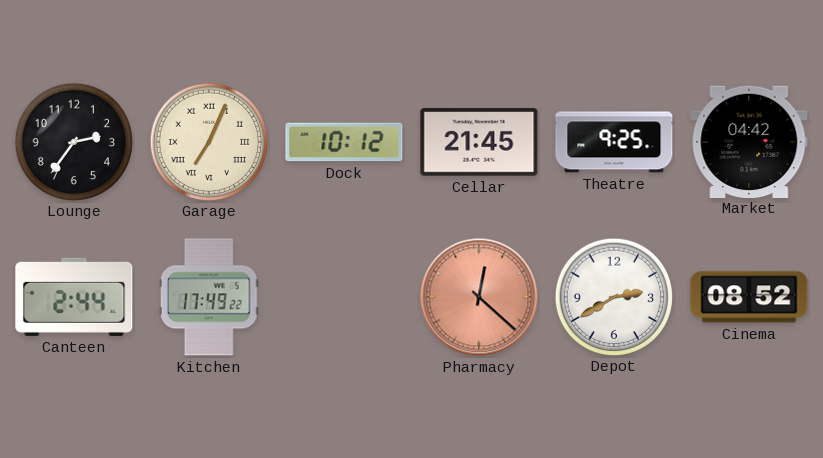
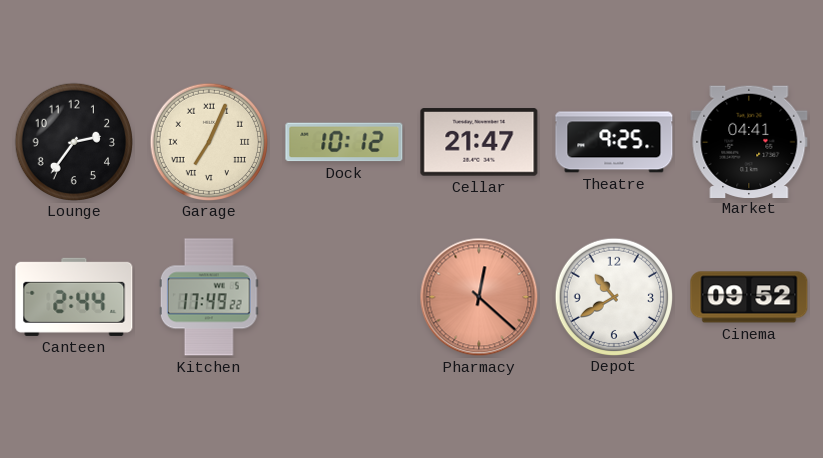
Cellar: 21:45 -> 21:47 (479, 142)
Market: 04:42 -> 04:41 (749, 141)
Depot: 2:40 -> 10:40 (613, 296)
Cinema: 08:52 -> 09:52 (749, 297)
